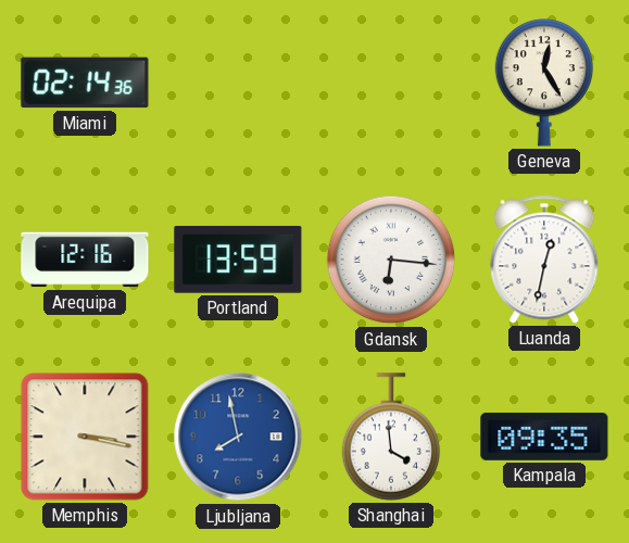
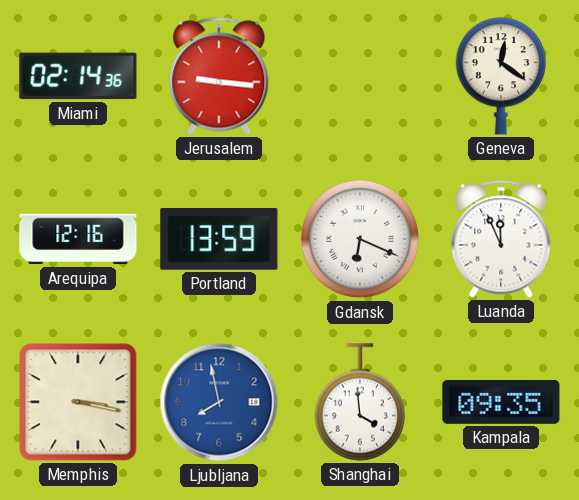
Jerusalem: none -> 9:16 (219, 76)
Geneva: 12:25 -> 12:21 (501, 76)
Gdansk: 6:16 -> 6:19 (360, 239)
Luanda: 12:32 -> 11:56 (501, 239)
